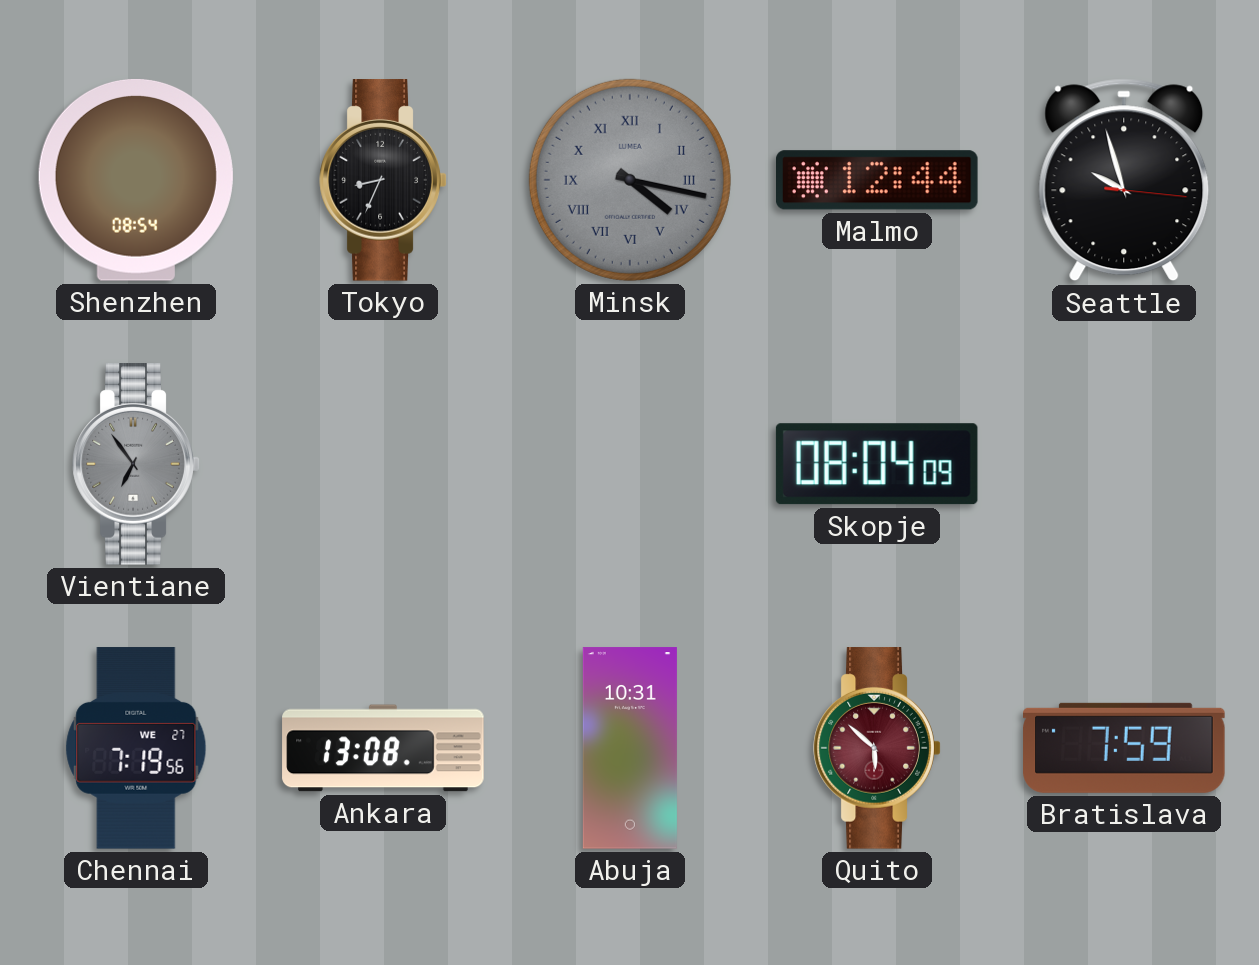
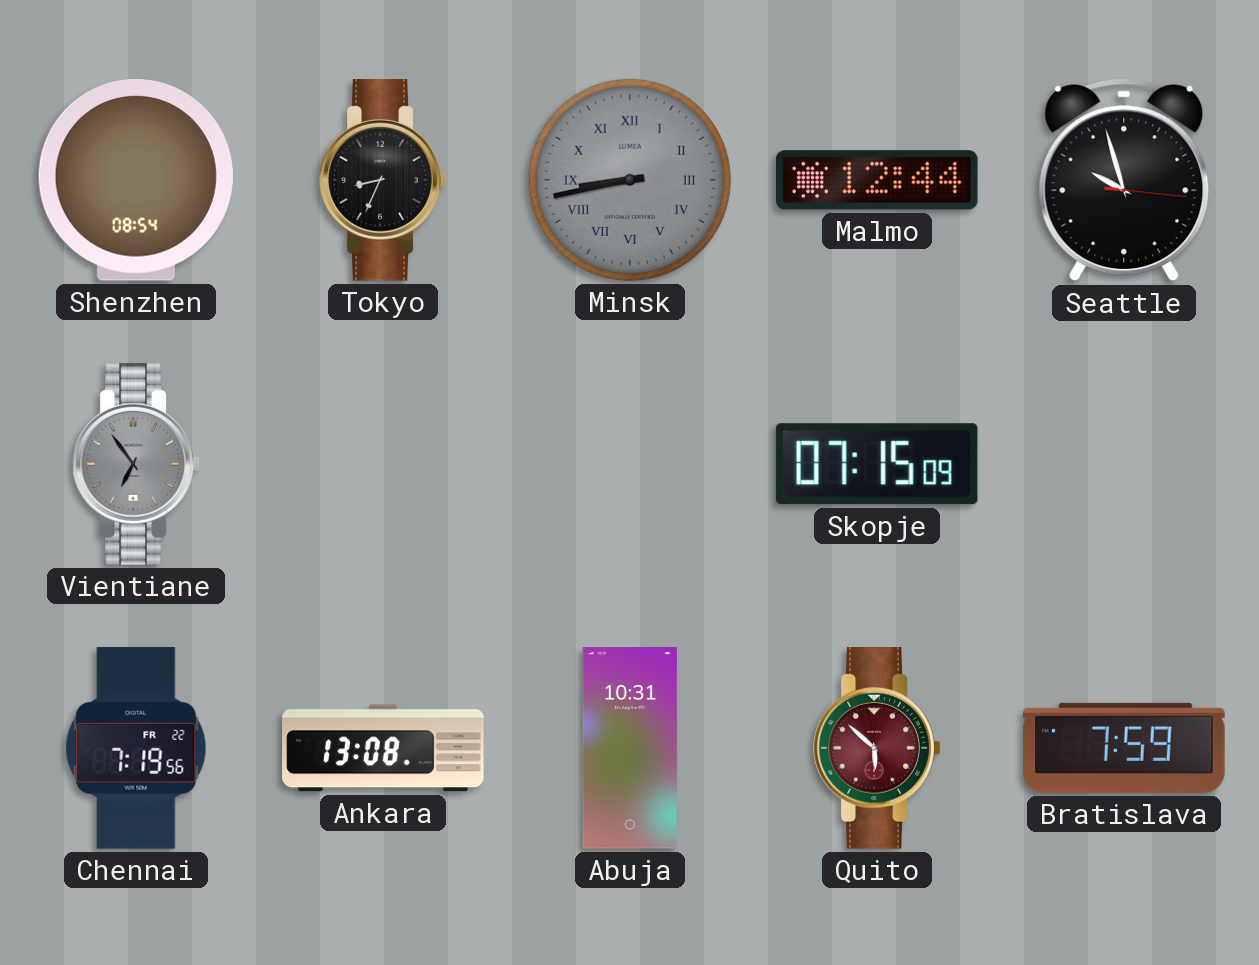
Minsk: 4:17 -> 8:43 (630, 180)
Skopje: 08:04 -> 07:15 (877, 464)
Chennai date: WE 27 -> FR 22 (136, 748)
